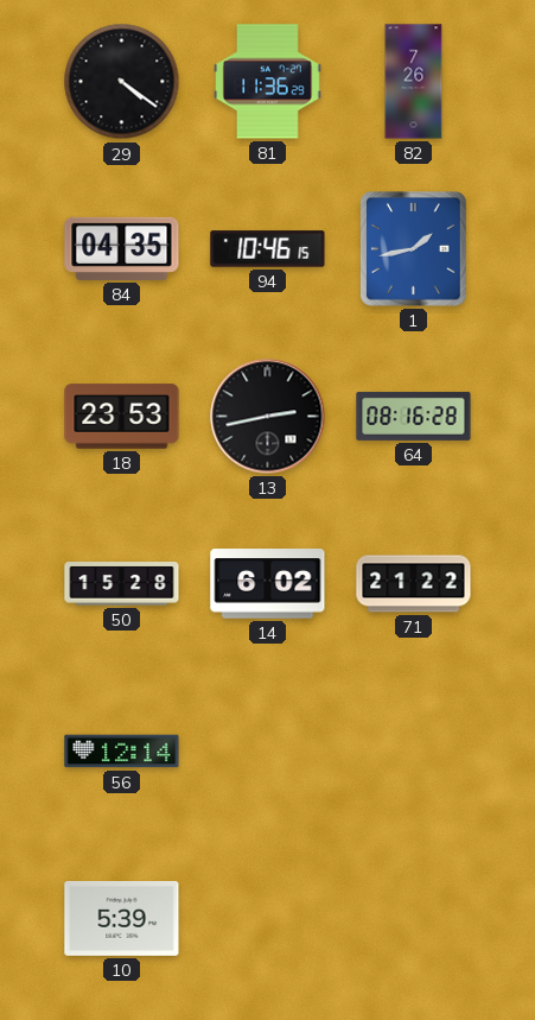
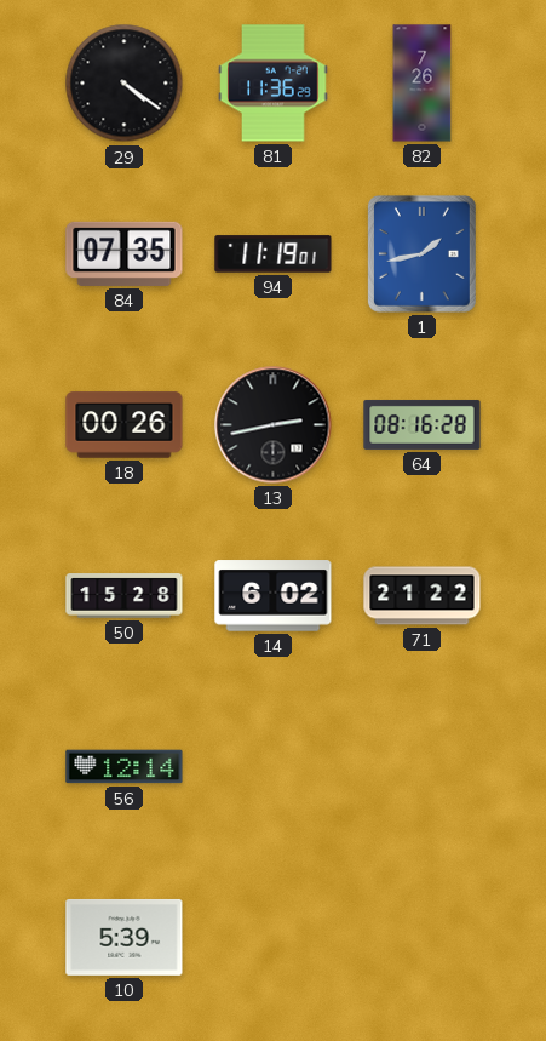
84: 04:35 -> 07:35 (125, 253)
94: 10:46 -> 11:19 (274, 254)
18: 23:53 -> 00:26 (125, 425)
